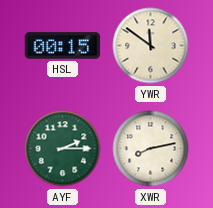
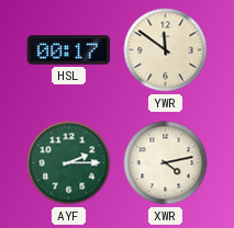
HSL: 00:15 -> 00:17 (69, 50)
XWR: 8:13 -> 4:13 (166, 163)
